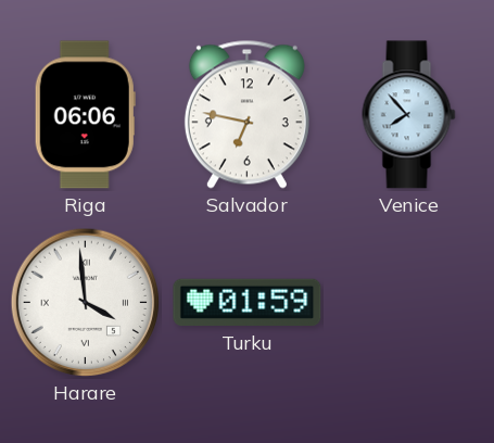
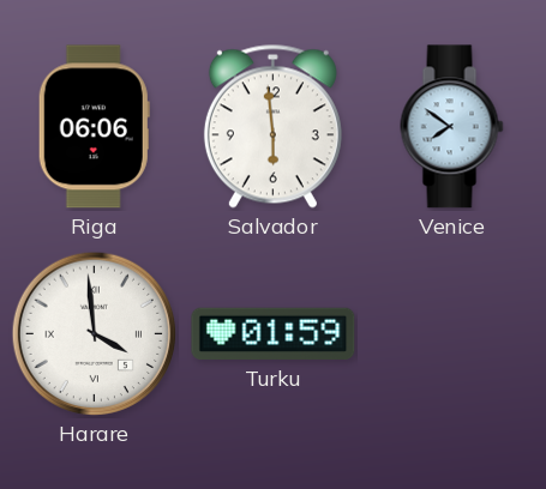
Salvador: 6:47 -> 5:59 (272, 126)
Venice: 7:53 -> 7:51 (452, 127)
